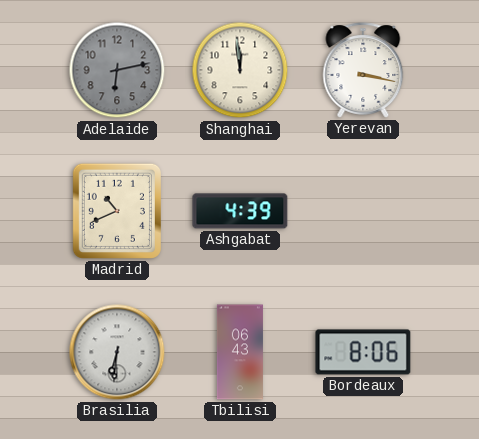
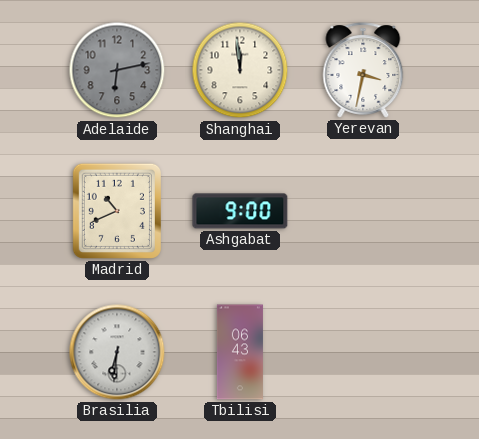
Yerevan: 3:17 -> 3:32 (363, 70)
Ashgabat: 4:39 -> 9:00 (240, 211)
Bordeaux: 8:06 -> none (363, 352)
